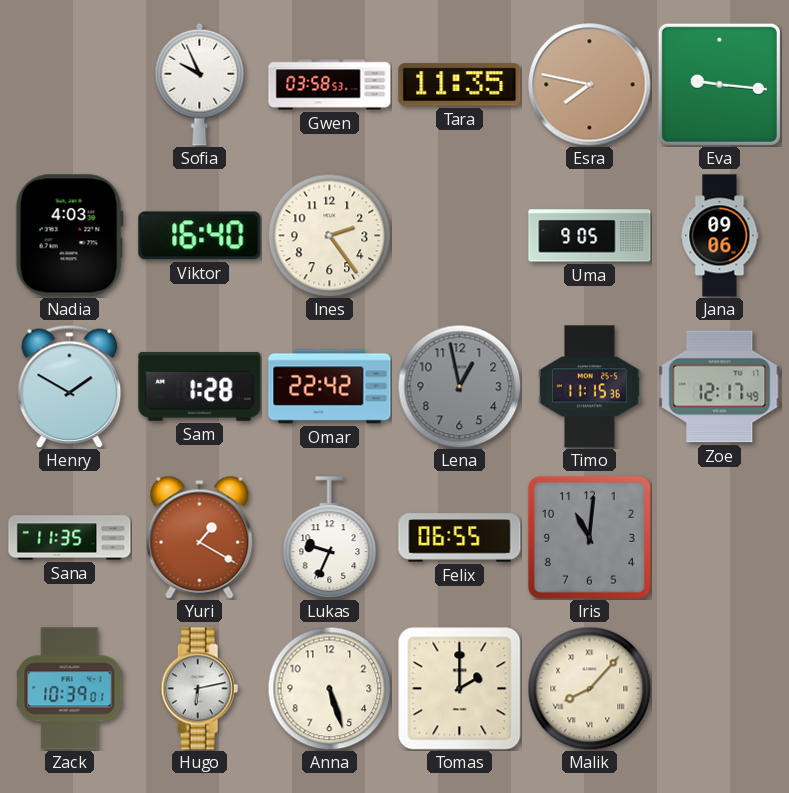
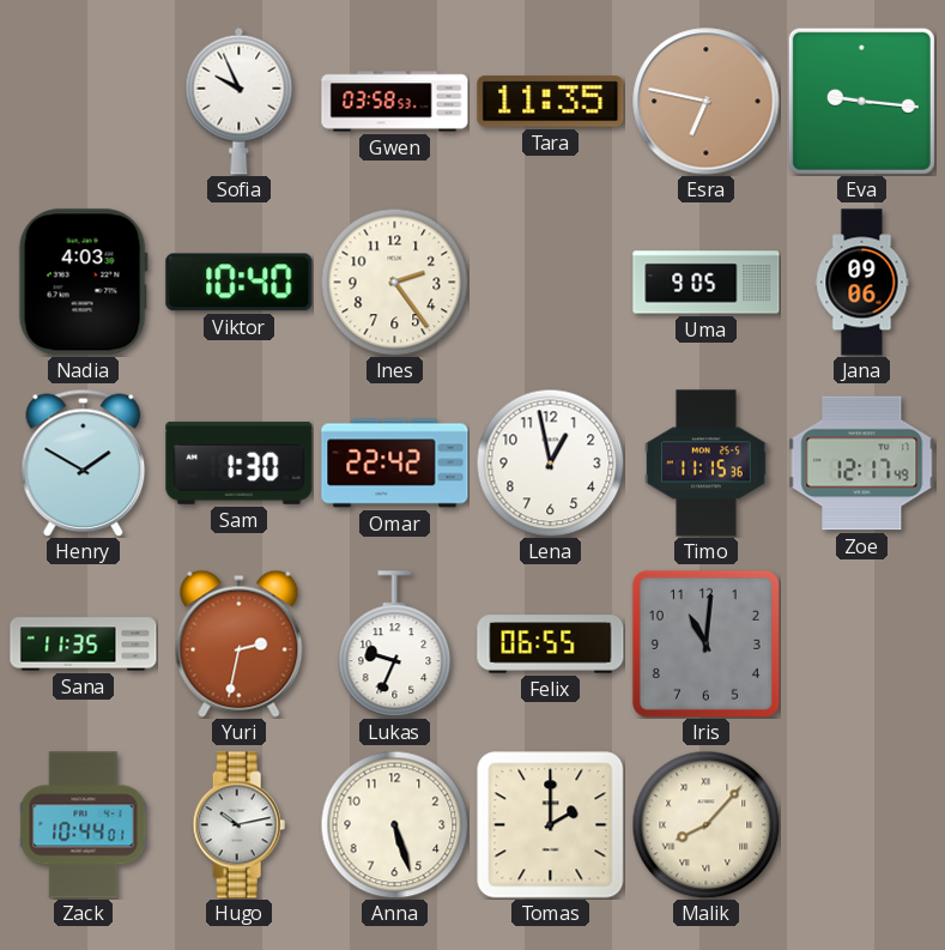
Esra: 7:47 -> 6:47 (707, 102)
Viktor: 16:40 -> 10:40 (240, 283)
Sam: 1:28 -> 1:30 (240, 462)
Lena dial: grey -> white (550, 462)
Yuri: 1:20 -> 2:32 (240, 643)
Zack: 10:39 -> 10:44 (84, 825)
Hugo: 6:13 -> 10:13 (240, 825)
